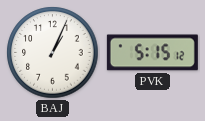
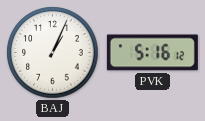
PVK: 5:15 -> 5:16 (152, 53)
